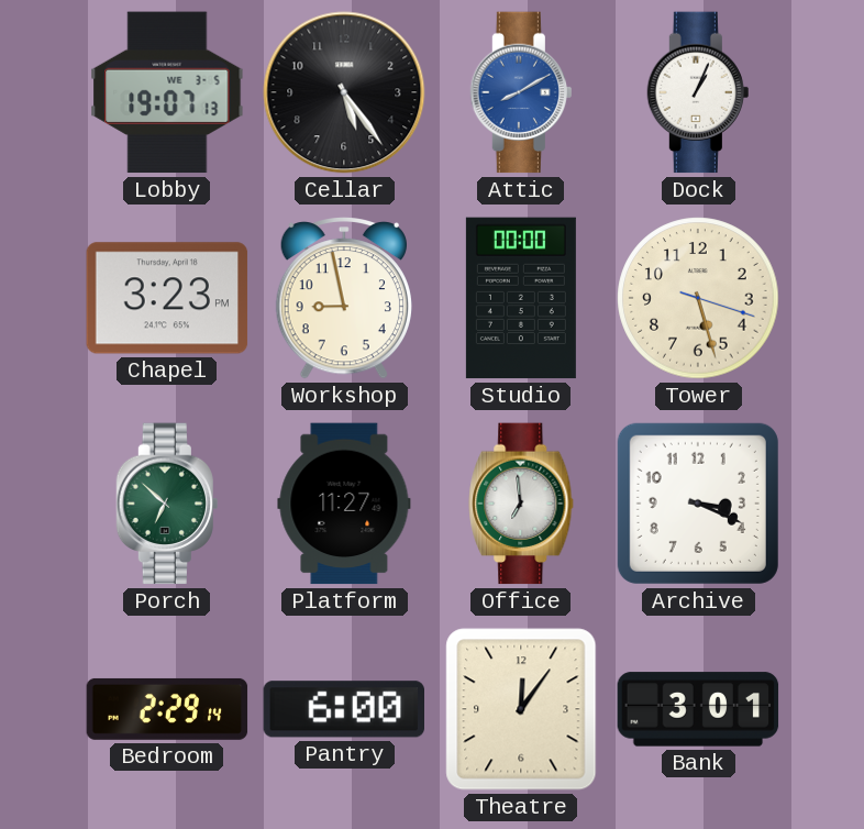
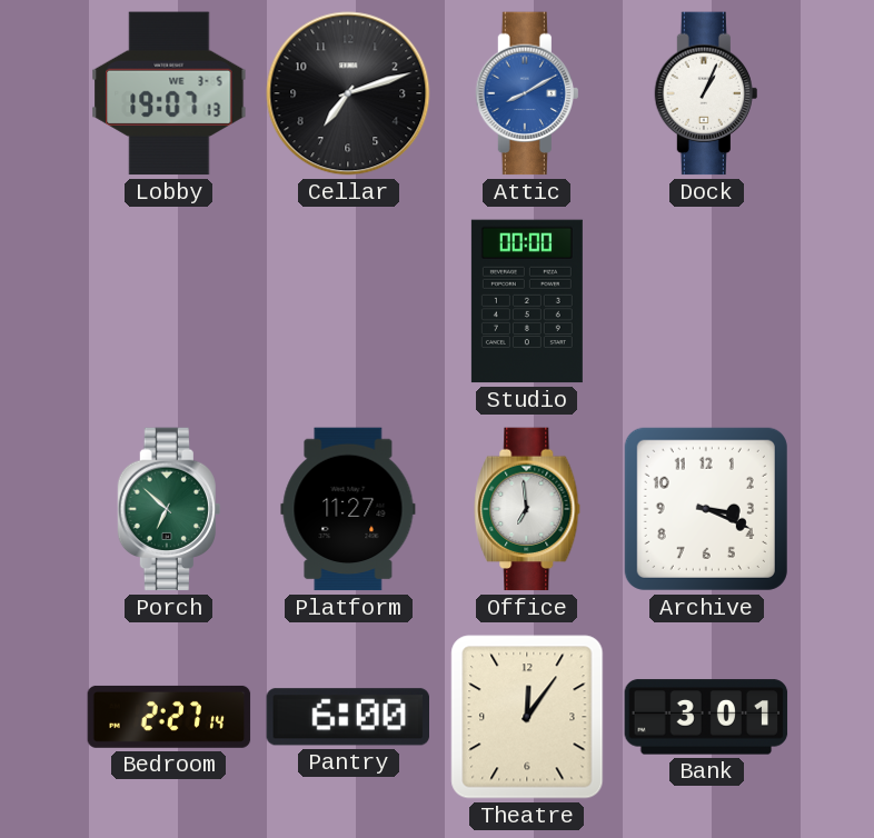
Cellar: 5:24 -> 7:12 (348, 93)
Chapel: 3:23 -> none (167, 298)
Workshop: 8:58 -> none (344, 299)
Tower: 5:27 -> none (698, 298)
Bedroom: 2:29 -> 2:27 (169, 717)
